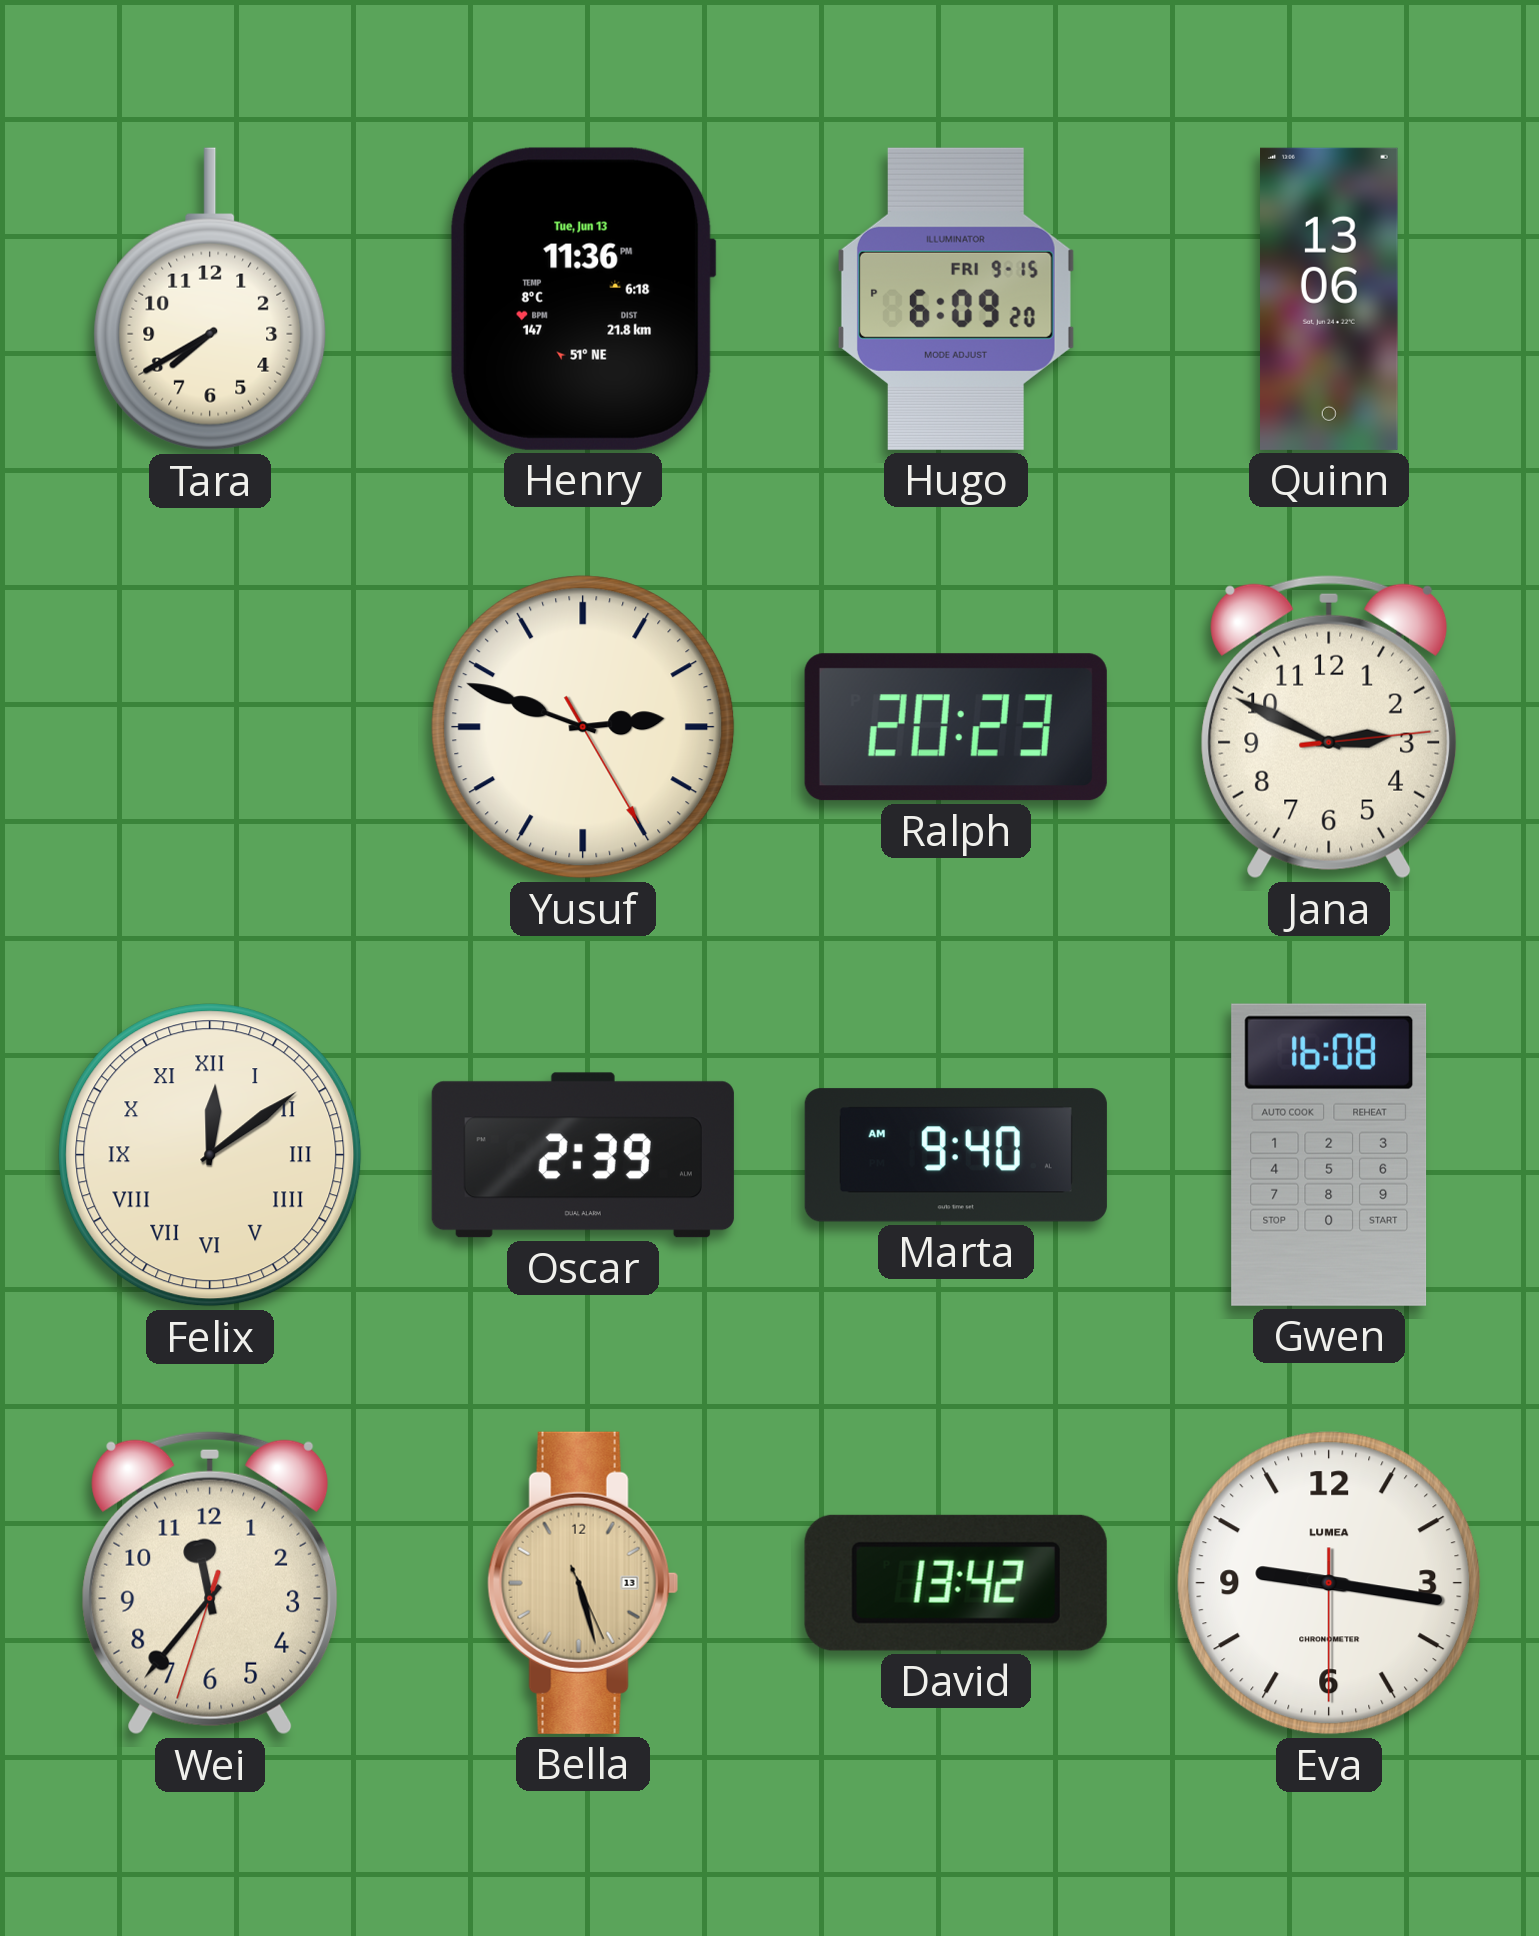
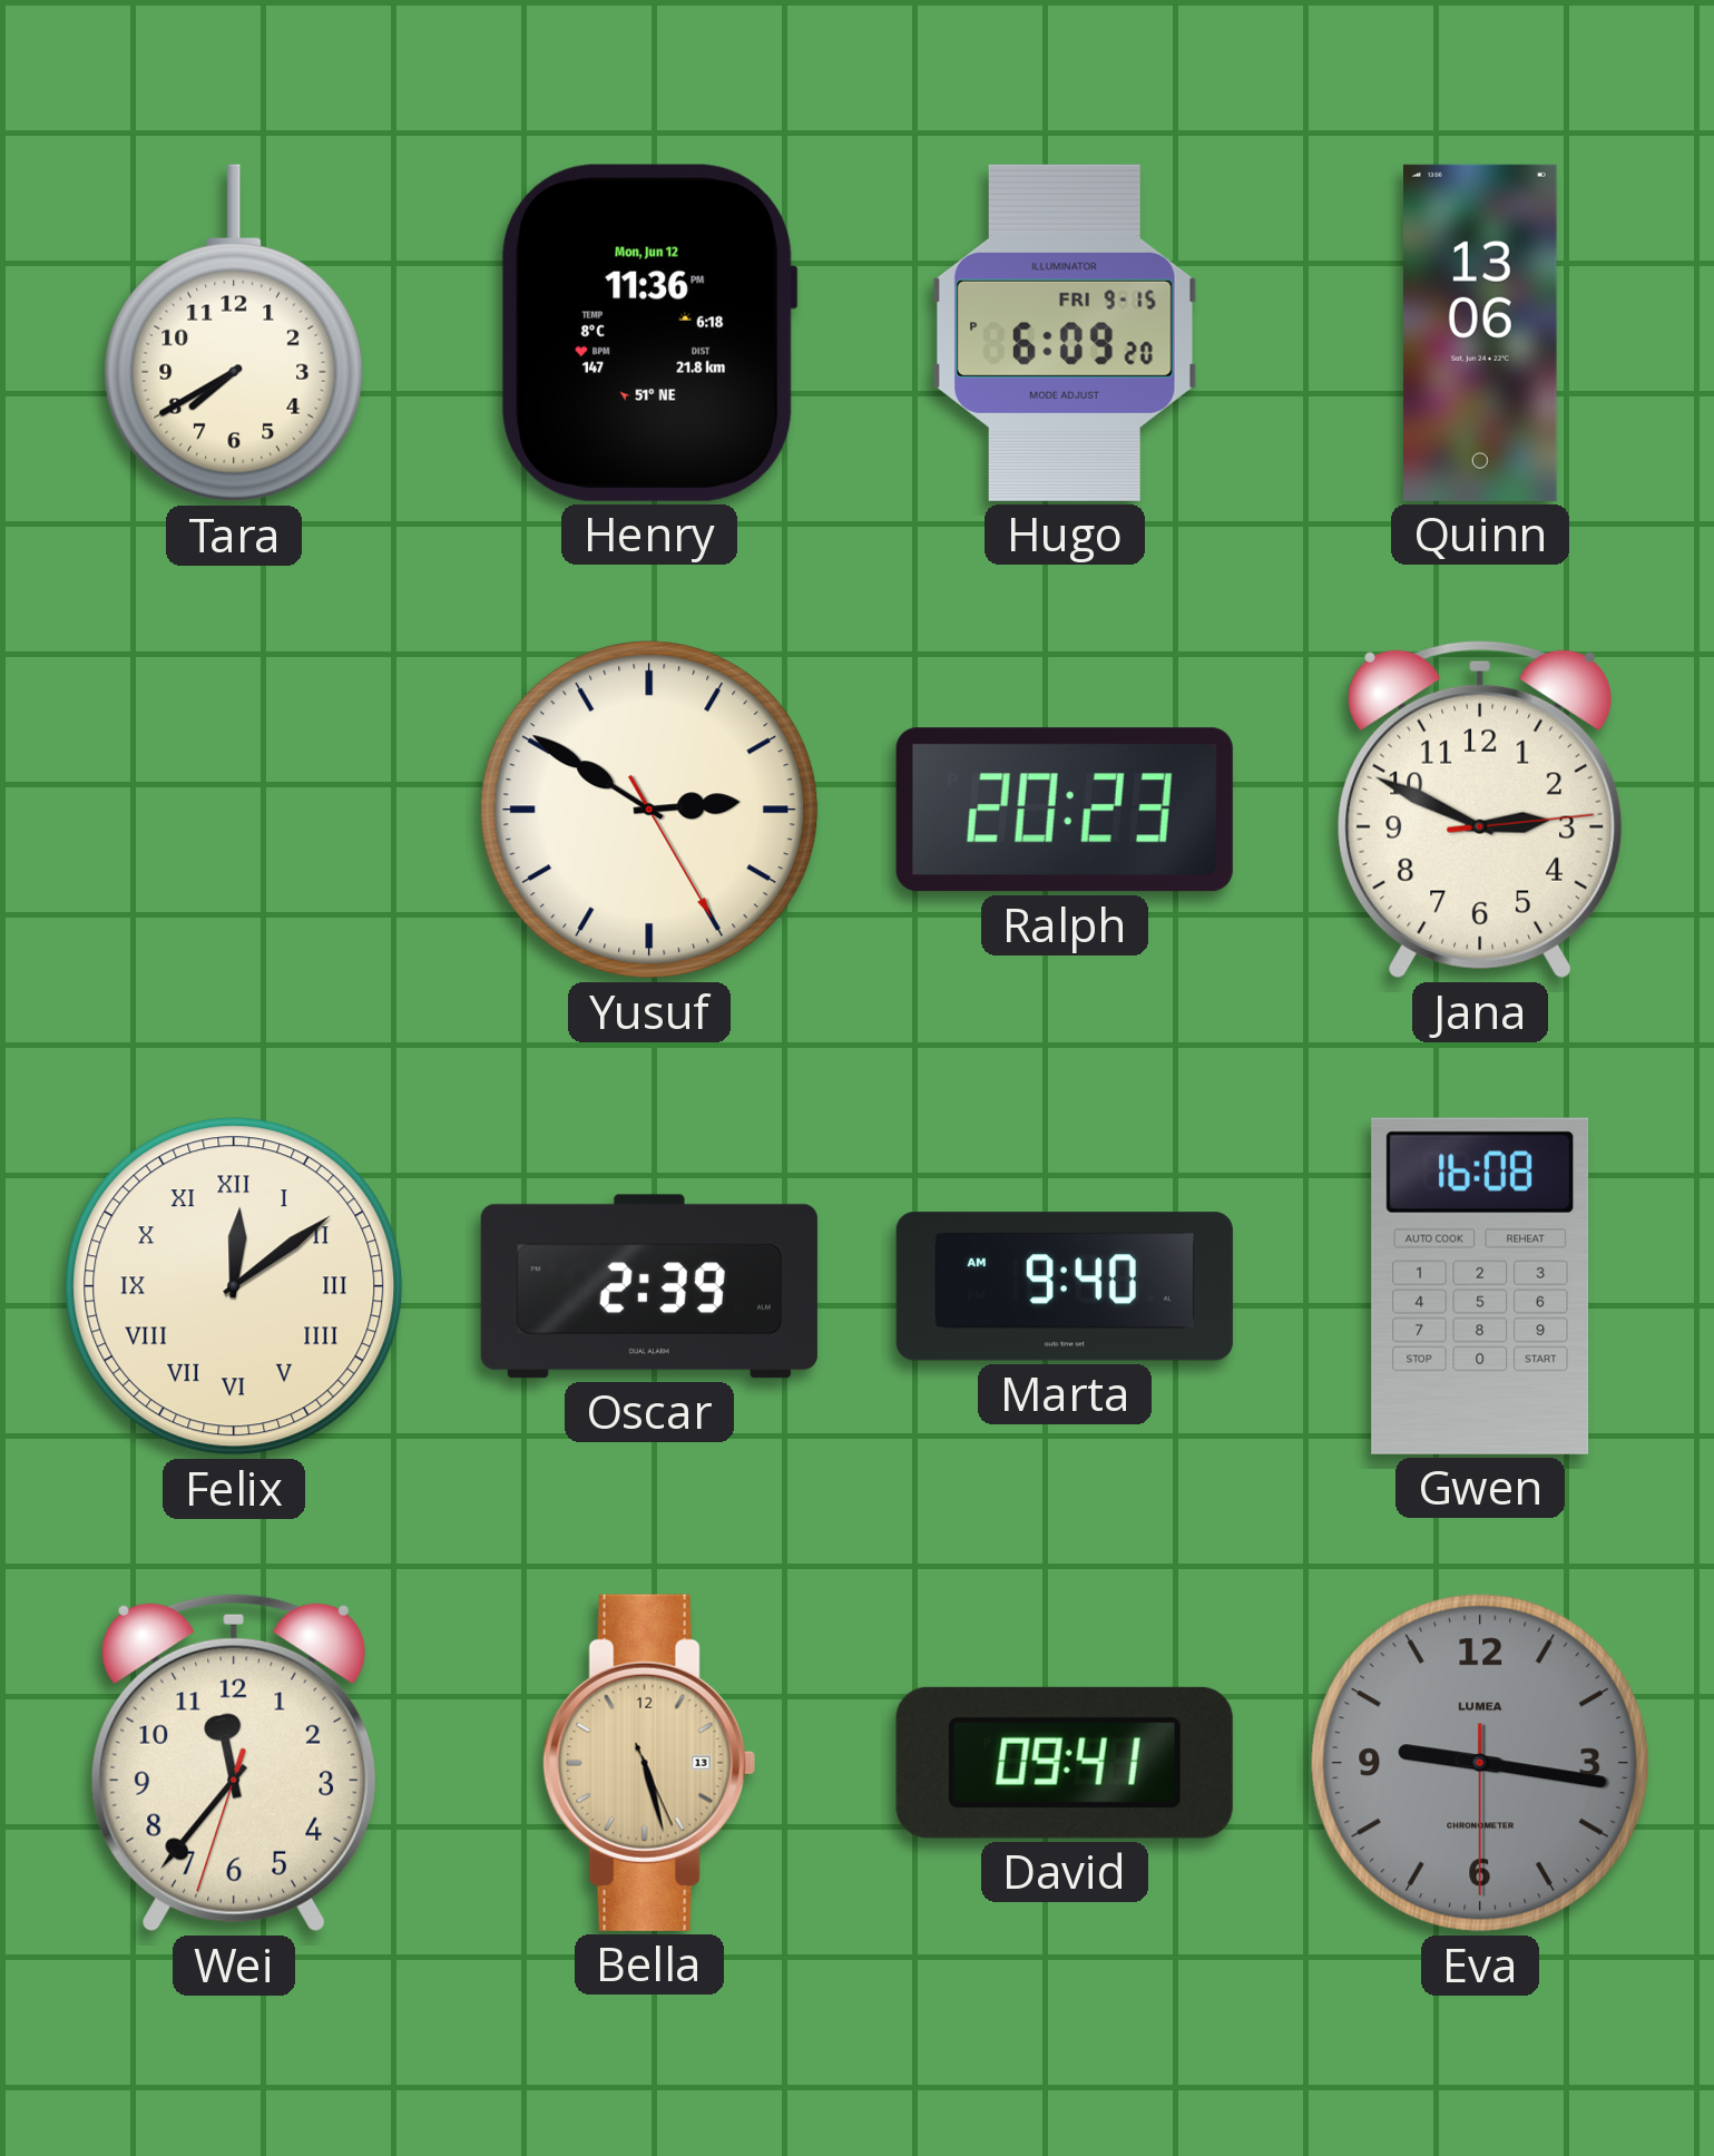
Henry date: Tue, Jun 13 -> Mon, Jun 12 (649, 333)
Yusuf: 2:48 -> 2:50 (649, 810)
David: 13:42 -> 09:41 (1065, 1763)
Eva dial: white -> grey (1480, 1763)
